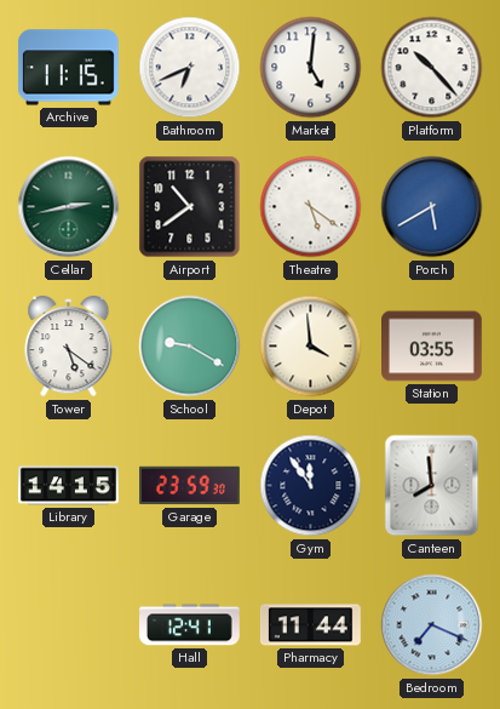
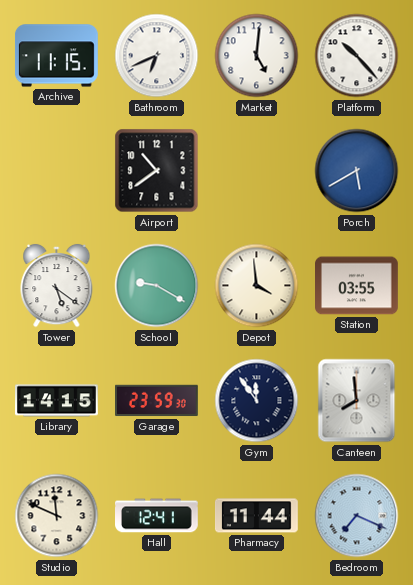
Cellar: 2:43 -> none (69, 207)
Theatre: 5:21 -> none (311, 207)
Studio: none -> 11:49 (57, 516)
